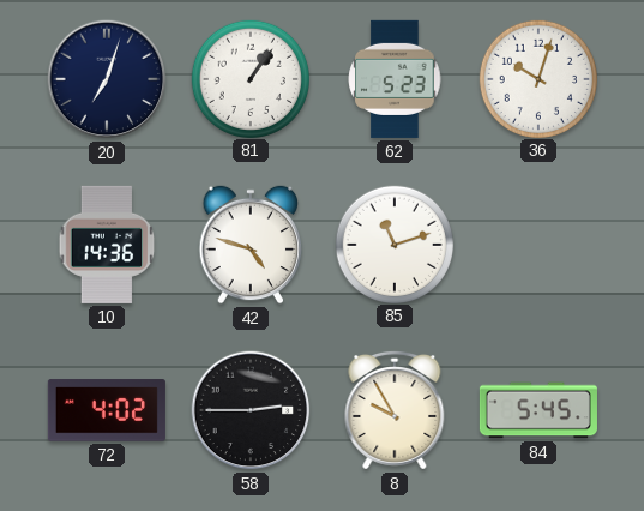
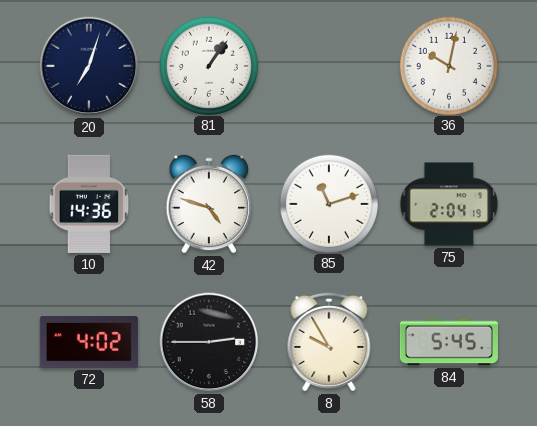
62: 5:23 -> none (395, 79)
36: 10:03 -> 10:02 (448, 65)
75: none -> 2:04 (449, 204)
